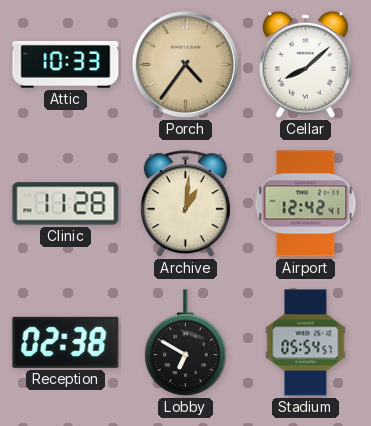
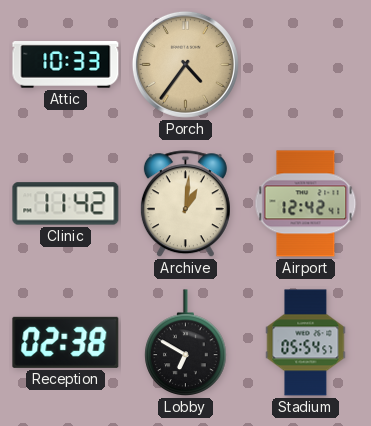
Cellar: 8:08 -> none (305, 64)
Clinic: 11:28 -> 11:42 (66, 204)
